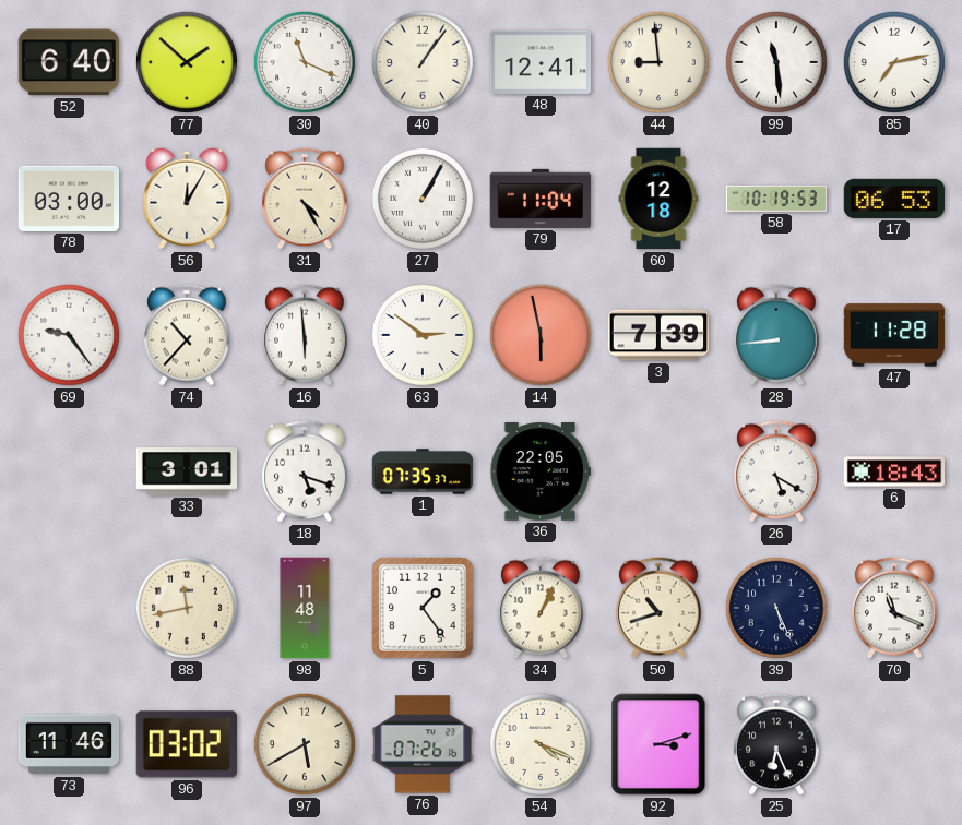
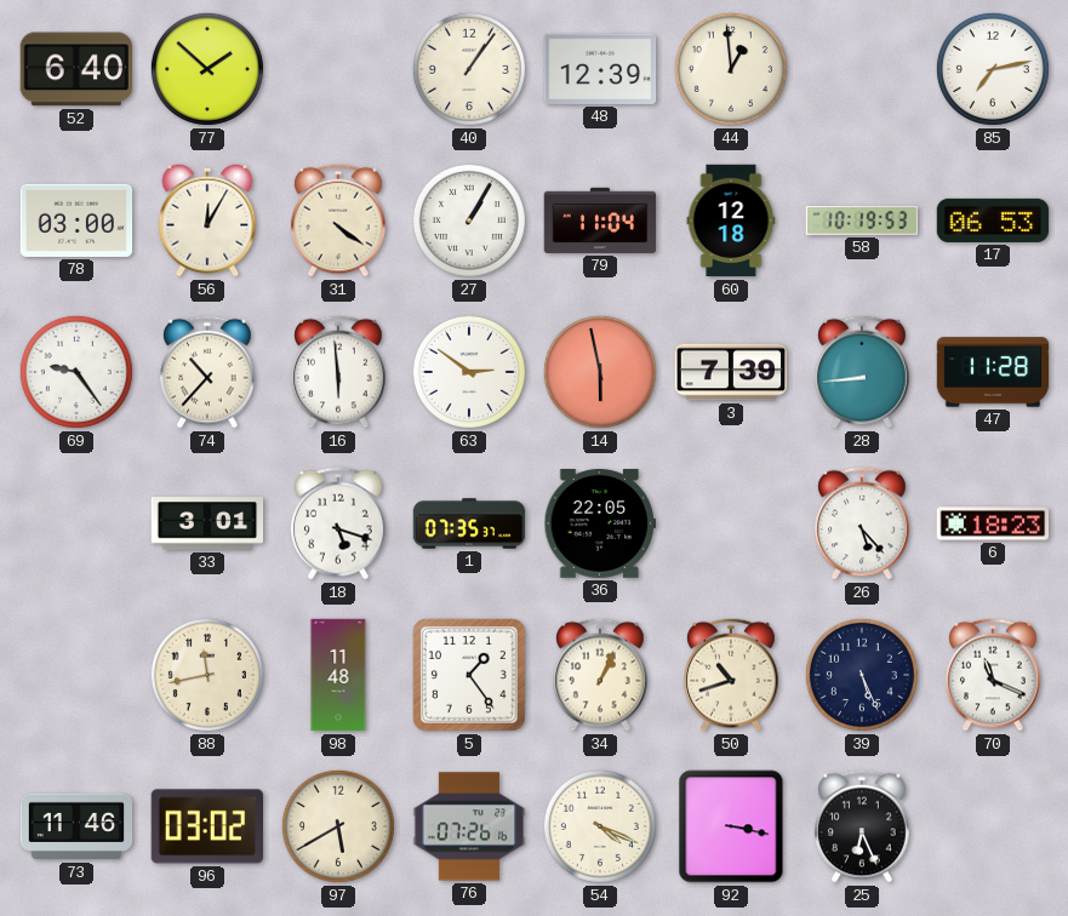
30: 11:19 -> none (305, 62)
48: 12:41 -> 12:39 (600, 69)
44: 8:59 -> 12:59 (731, 69)
99: 11:29 -> none (776, 62)
31: 4:25 -> 4:21 (338, 221)
26: 5:20 -> 5:23 (862, 523)
6: 18:43 -> 18:23 (993, 523)
92: 3:12 -> 3:17 (731, 826)
